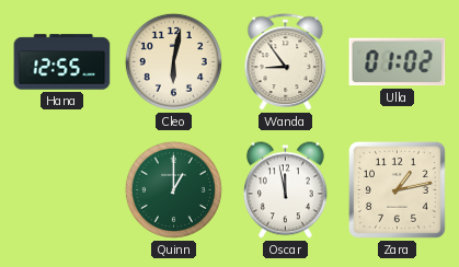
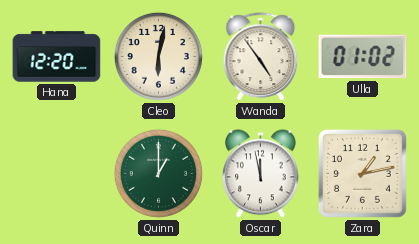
Hana: 12:55 -> 12:20 (57, 57)
Wanda: 8:54 -> 4:54 (261, 57)
